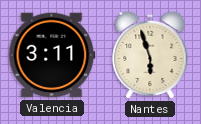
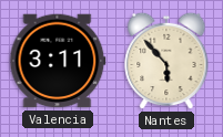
Nantes: 5:57 -> 5:53 (166, 61)
